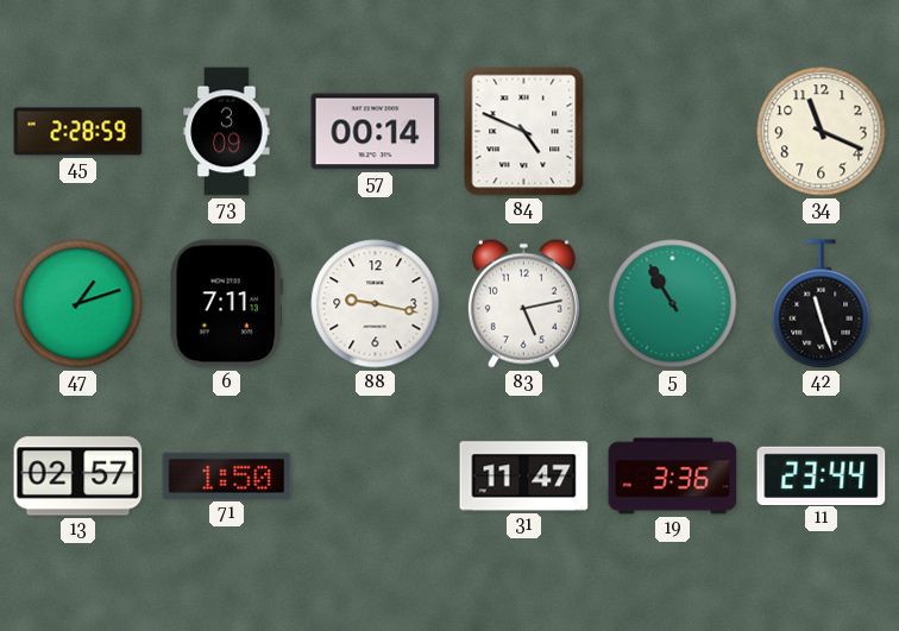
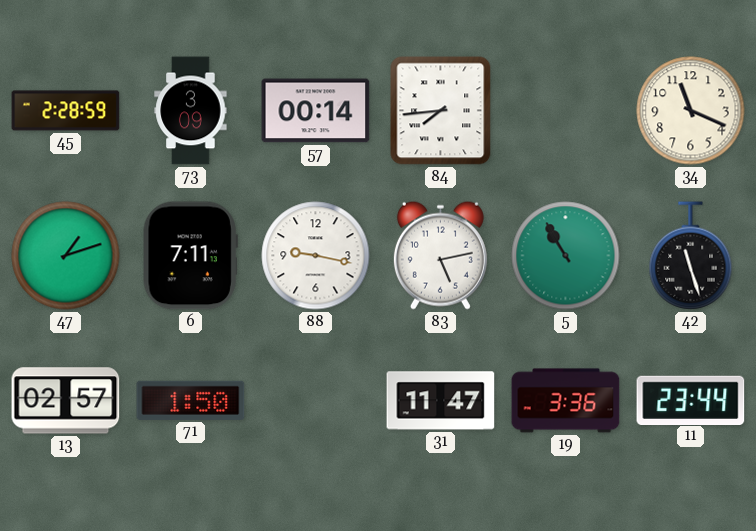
84: 4:49 -> 7:44 (441, 111)
